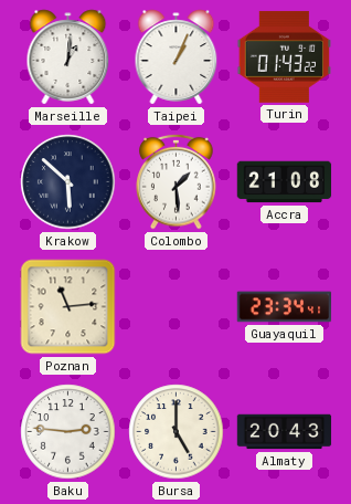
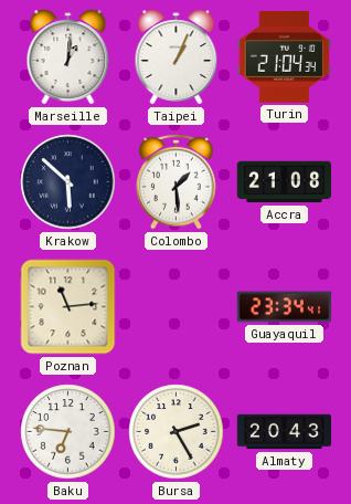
Turin: 01:43 -> 21:04 (284, 56)
Baku: 2:46 -> 6:46 (68, 432)
Bursa: 5:00 -> 2:25 (177, 432)
